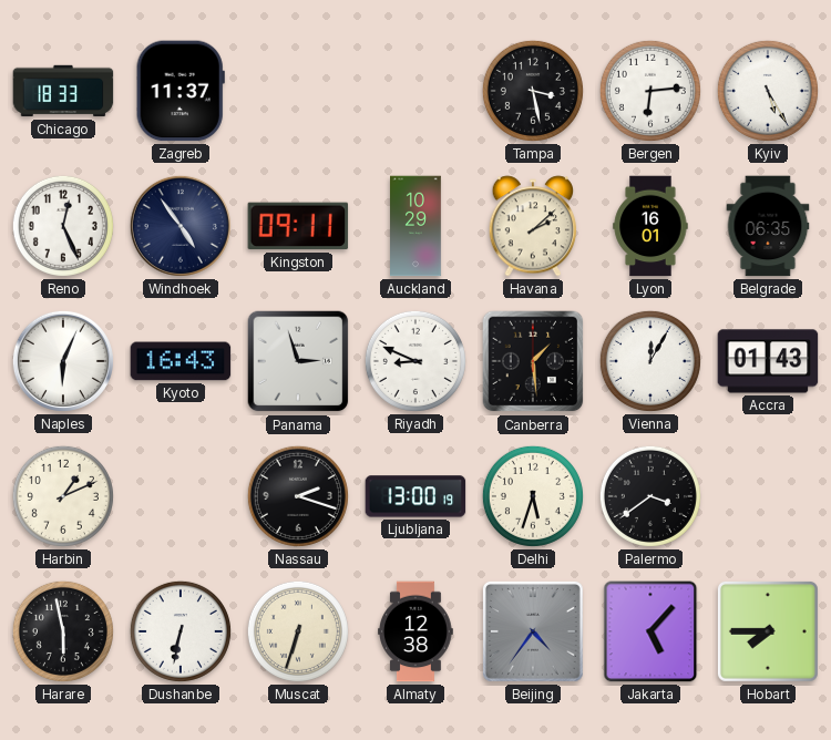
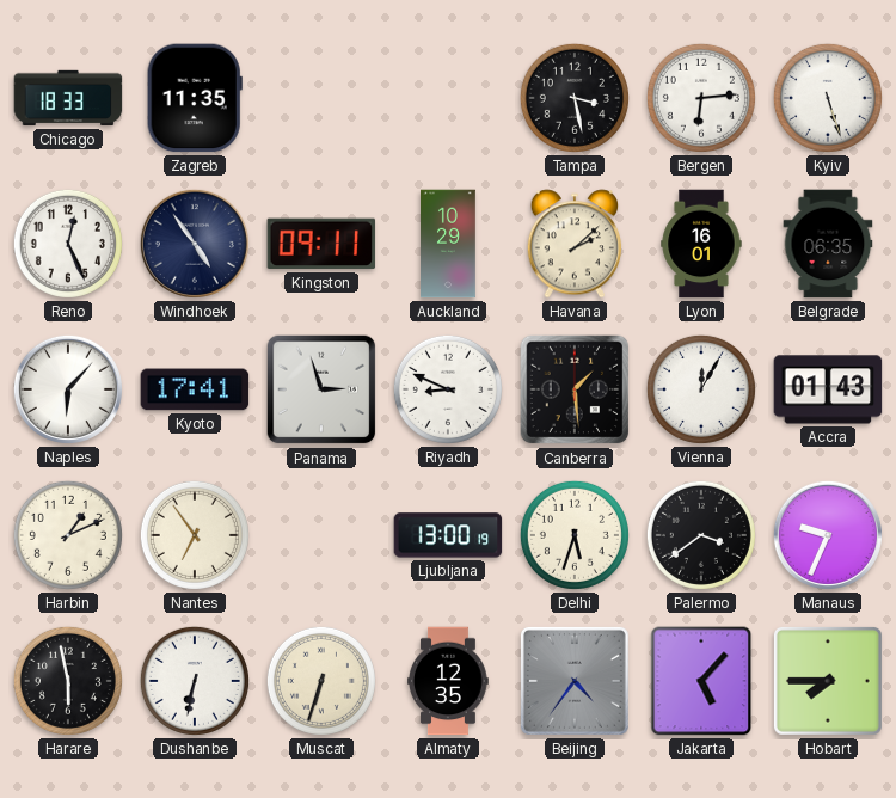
Zagreb: 11:37 -> 11:35 (195, 98)
Kyiv: 5:25 -> 5:27 (828, 98)
Naples: 6:04 -> 6:07 (68, 389)
Kyoto: 16:43 -> 17:41 (195, 389)
Nantes: none -> 6:54 (195, 535)
Nassau: 2:18 -> none (298, 496)
Manaus: none -> 9:34 (828, 535)
Almaty: 12:38 -> 12:35 (449, 681)
